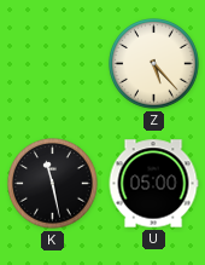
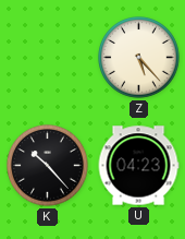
K: 11:28 -> 10:23 (48, 166)
U: 05:00 -> 04:23 (138, 166)
